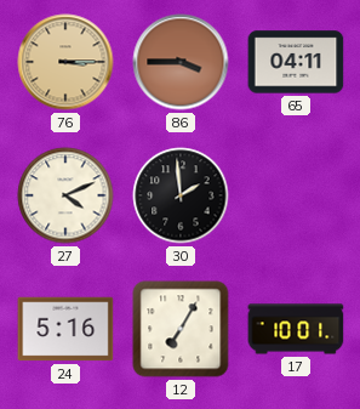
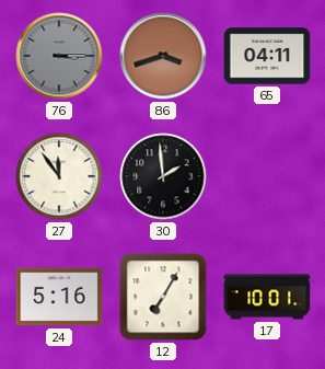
76 dial: champagne -> grey (59, 56)
86: 3:45 -> 3:42 (163, 56)
27: 4:11 -> 11:54 (59, 176)
